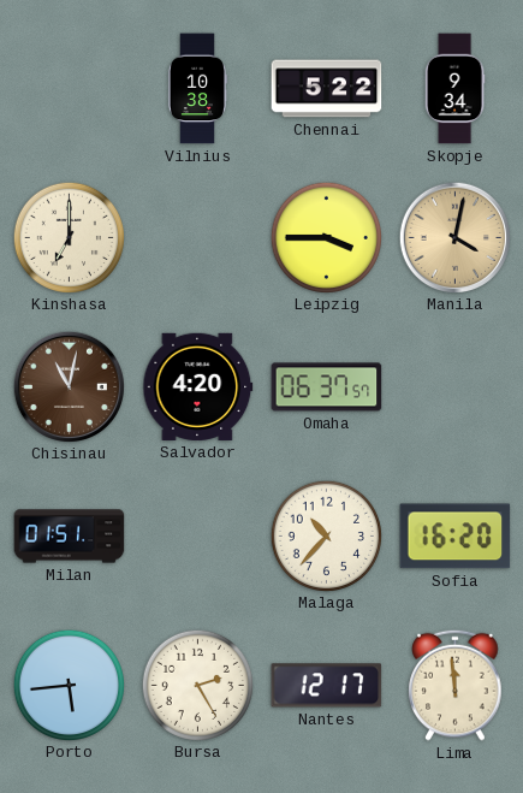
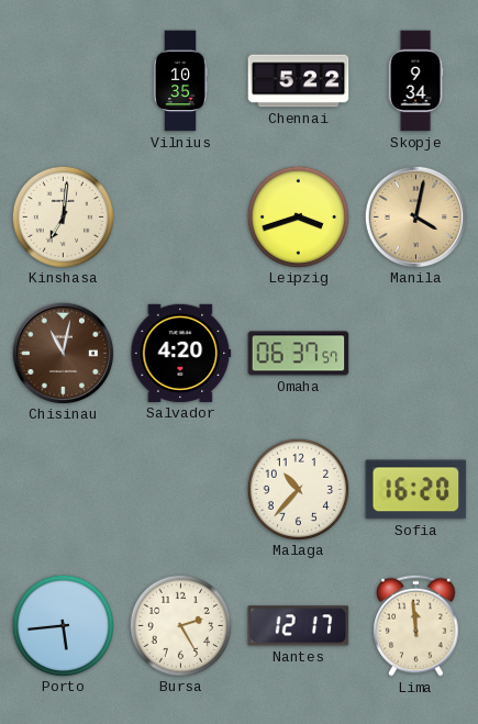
Vilnius: 10:38 -> 10:35 (180, 81)
Kinshasa: 7:00 -> 7:01 (63, 216)
Leipzig: 3:45 -> 3:42 (298, 216)
Milan: 01:51 -> none (70, 537)
